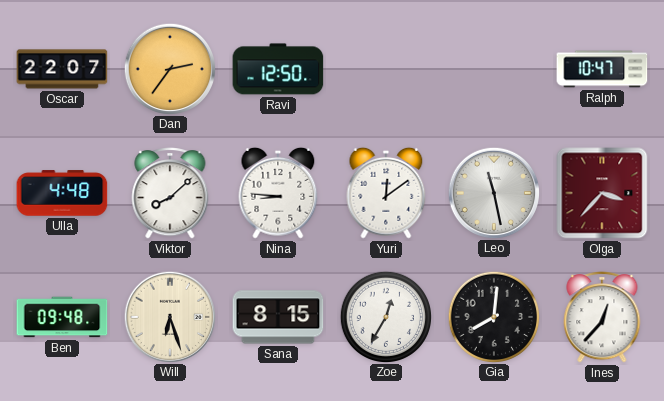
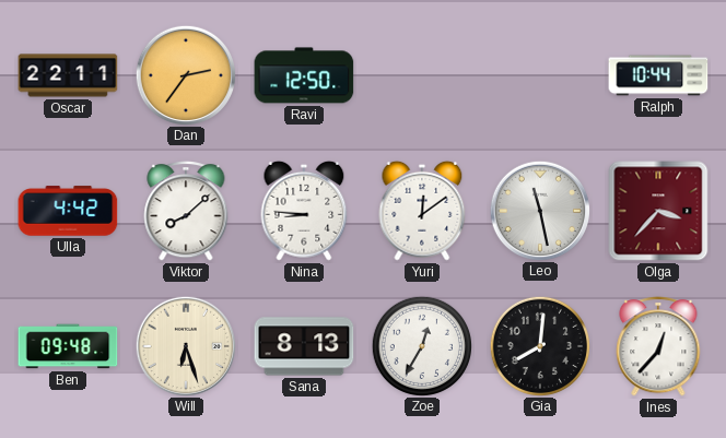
Oscar: 22:07 -> 22:11 (68, 75)
Ralph: 10:47 -> 10:44 (658, 75)
Ulla: 4:48 -> 4:42 (68, 211)
Sana: 8:15 -> 8:13 (304, 346)
